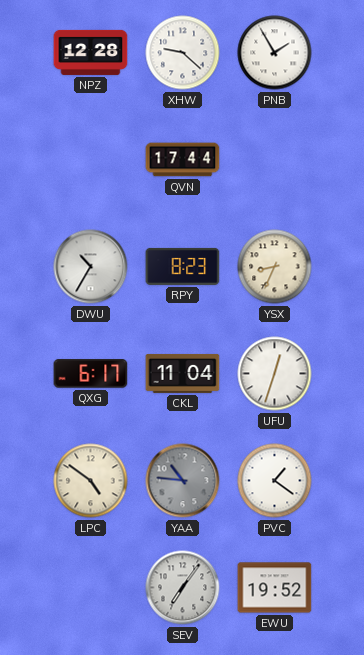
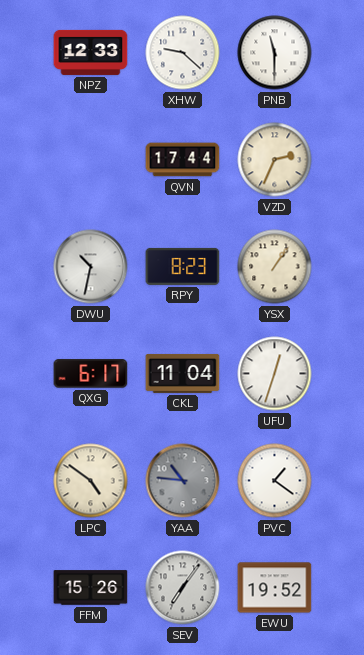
NPZ: 12:28 -> 12:33 (91, 52)
PNB: 1:55 -> 11:30 (275, 53)
VZD: none -> 2:34 (275, 160)
DWU: 10:35 -> 10:32 (91, 267)
YSX: 8:34 -> 1:06 (275, 267)
FFM: none -> 15:26 (91, 588)
